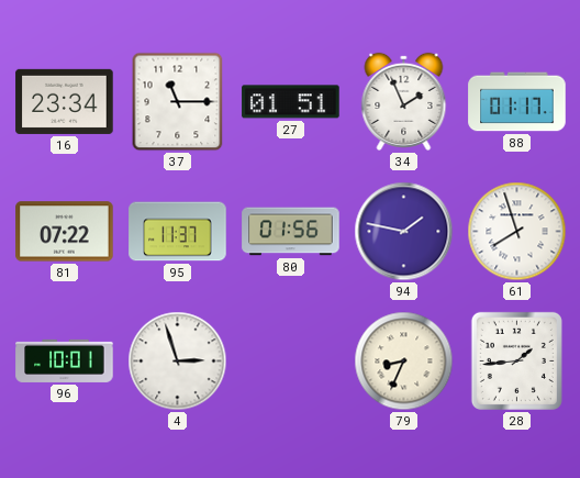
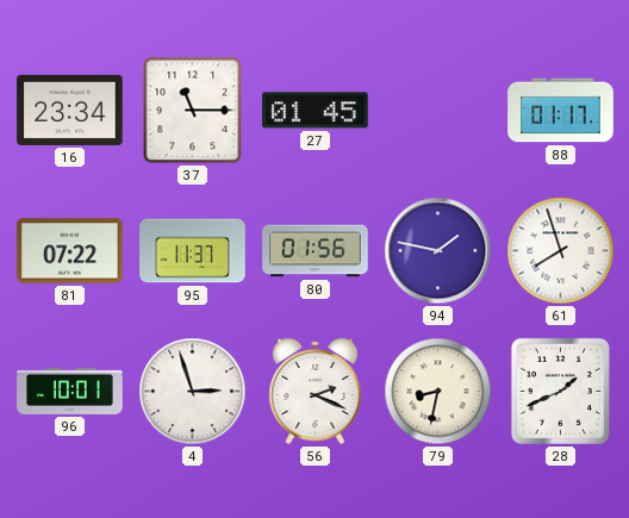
27: 01:51 -> 01:45 (316, 111)
34: 1:56 -> none (404, 101)
56: none -> 2:19 (316, 391)
79: 8:34 -> 8:32 (438, 392)
28: 1:44 -> 1:41 (560, 391)
